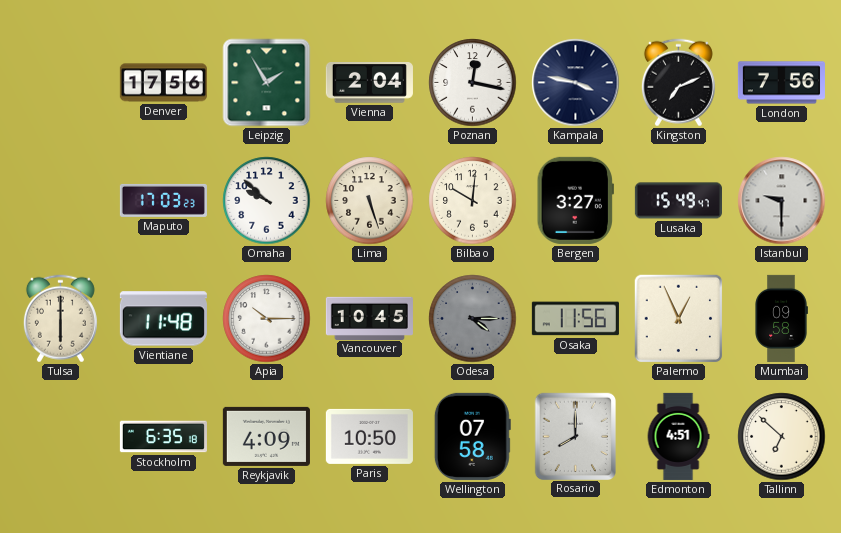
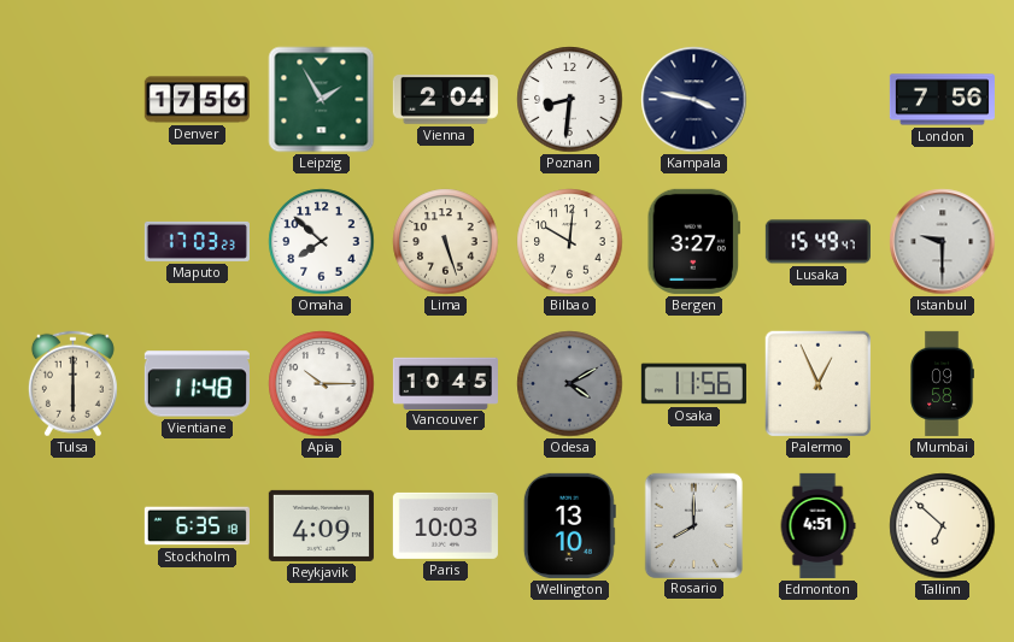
Poznan: 12:17 -> 8:31 (570, 100)
Kingston: 7:11 -> none (678, 83)
Omaha: 9:52 -> 7:52 (322, 242)
Odesa: 4:15 -> 4:10 (570, 384)
Paris: 10:50 -> 10:03 (445, 525)
Wellington: 07:58 -> 13:10 (569, 525)
